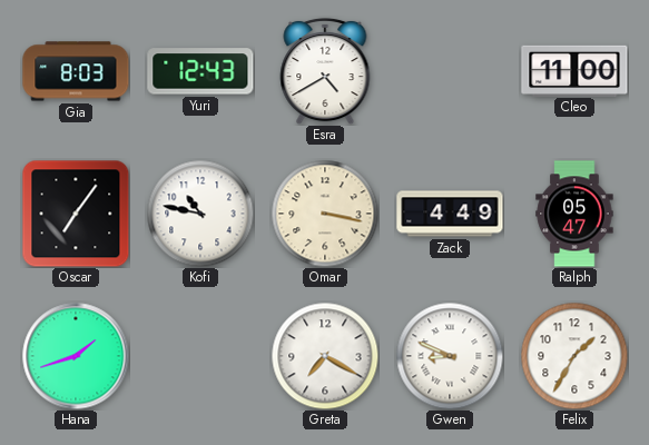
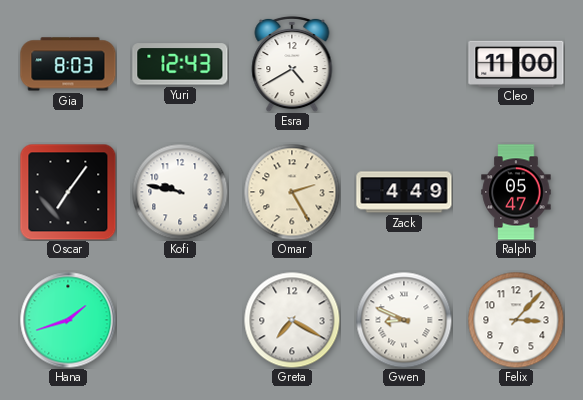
Kofi: 10:47 -> 9:47 (180, 192)
Omar: 3:17 -> 2:25 (292, 192)
Felix: 1:35 -> 3:07 (516, 320)
